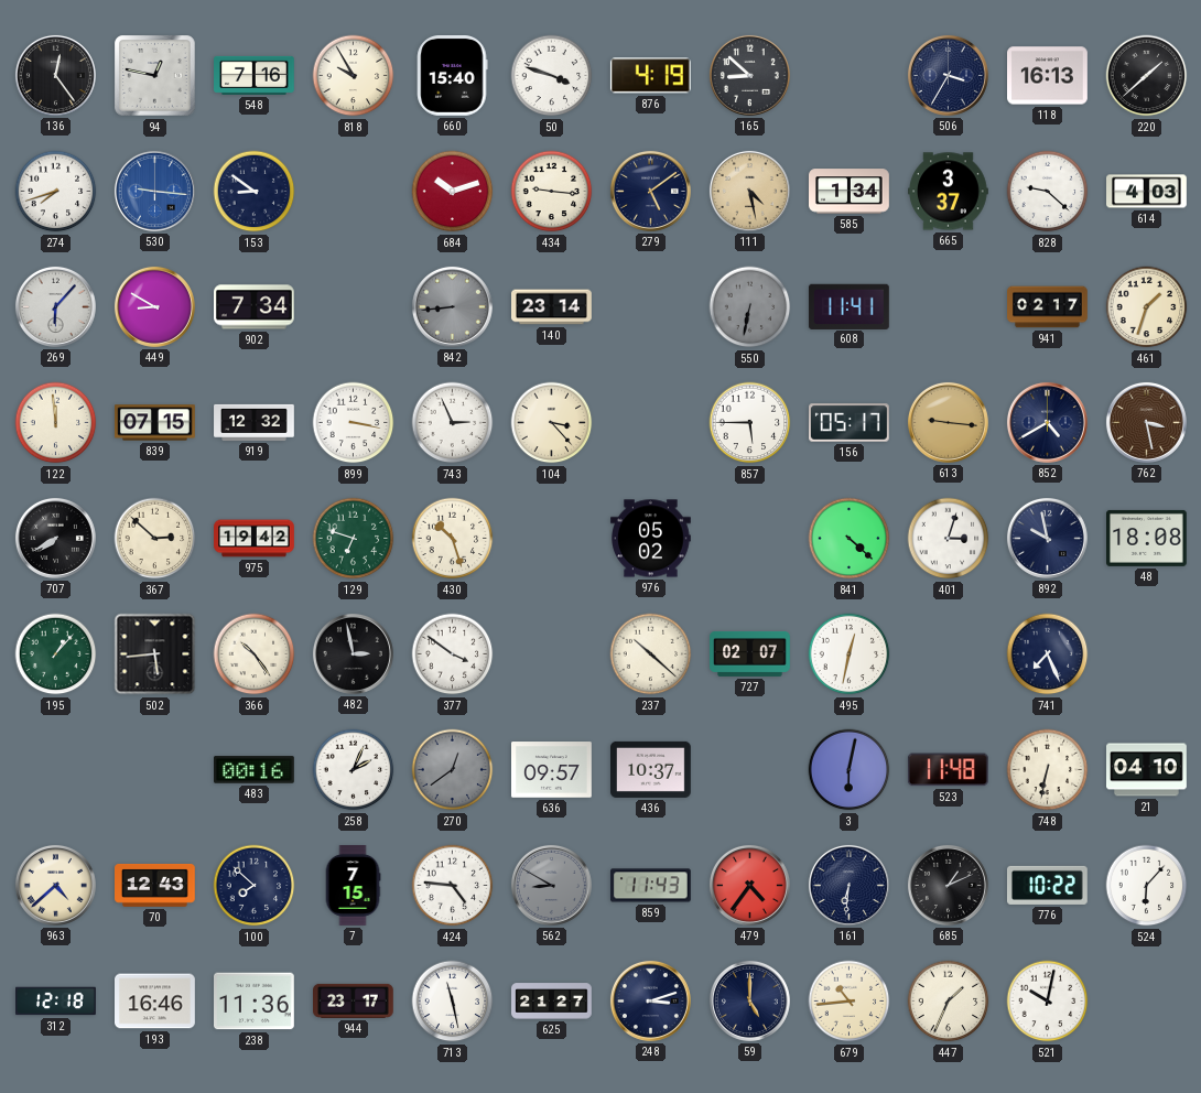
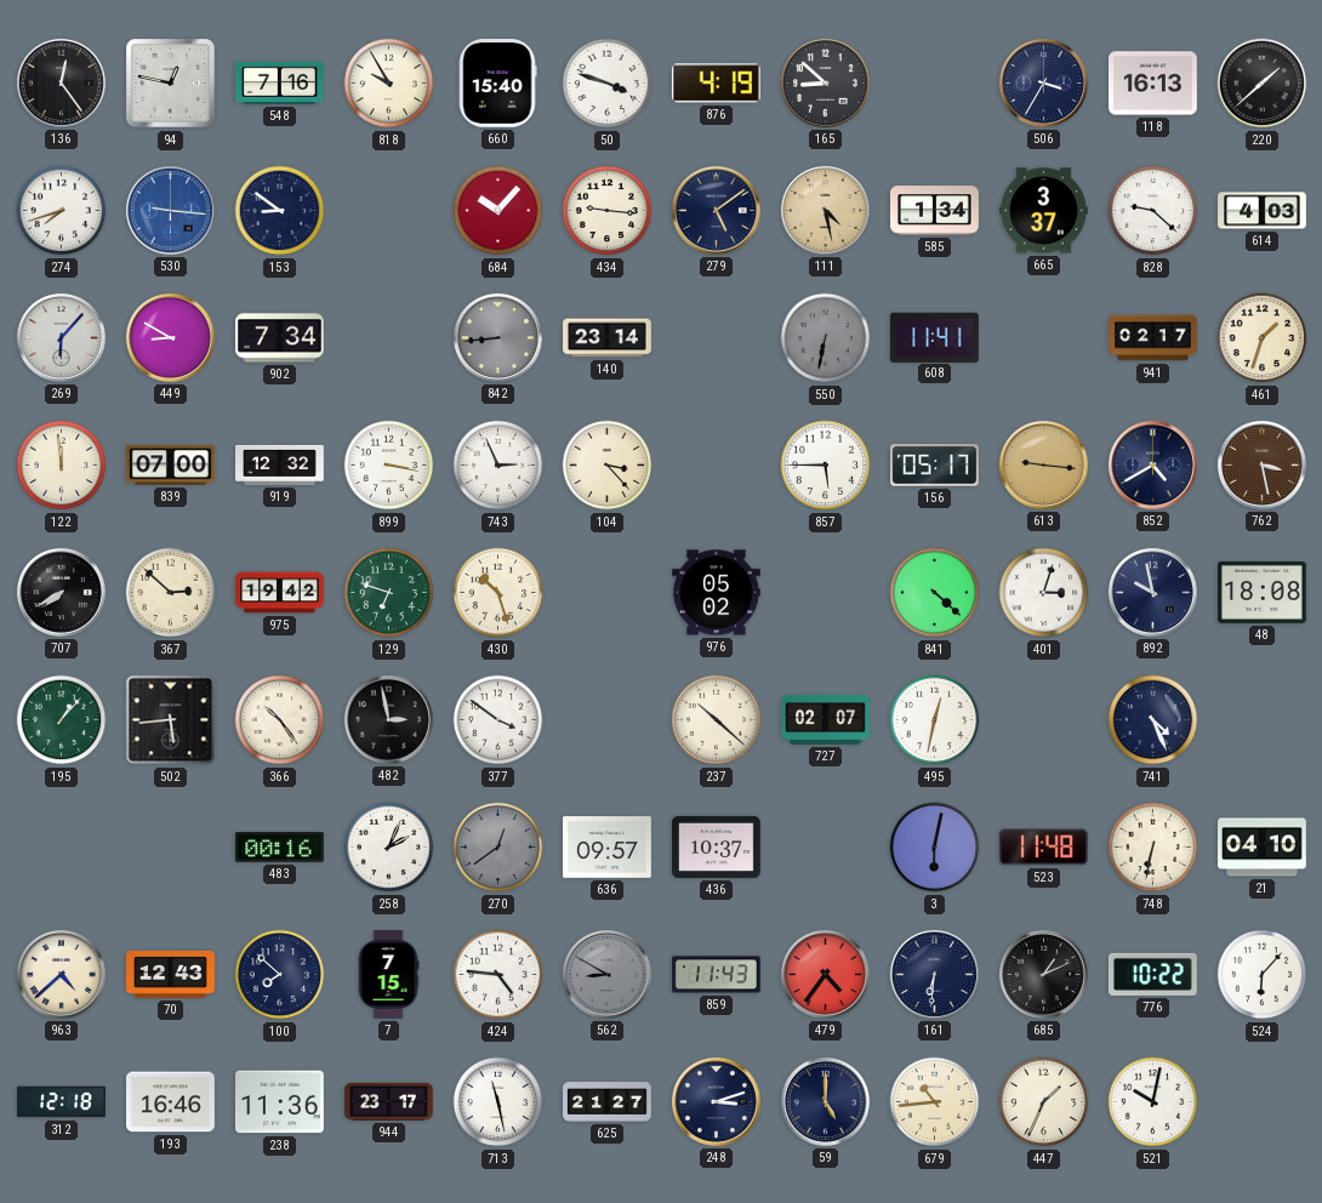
684: 10:12 -> 10:07 (498, 211)
839: 07:15 -> 07:00 (171, 466)
741: 7:26 -> 4:26 (1153, 720)
